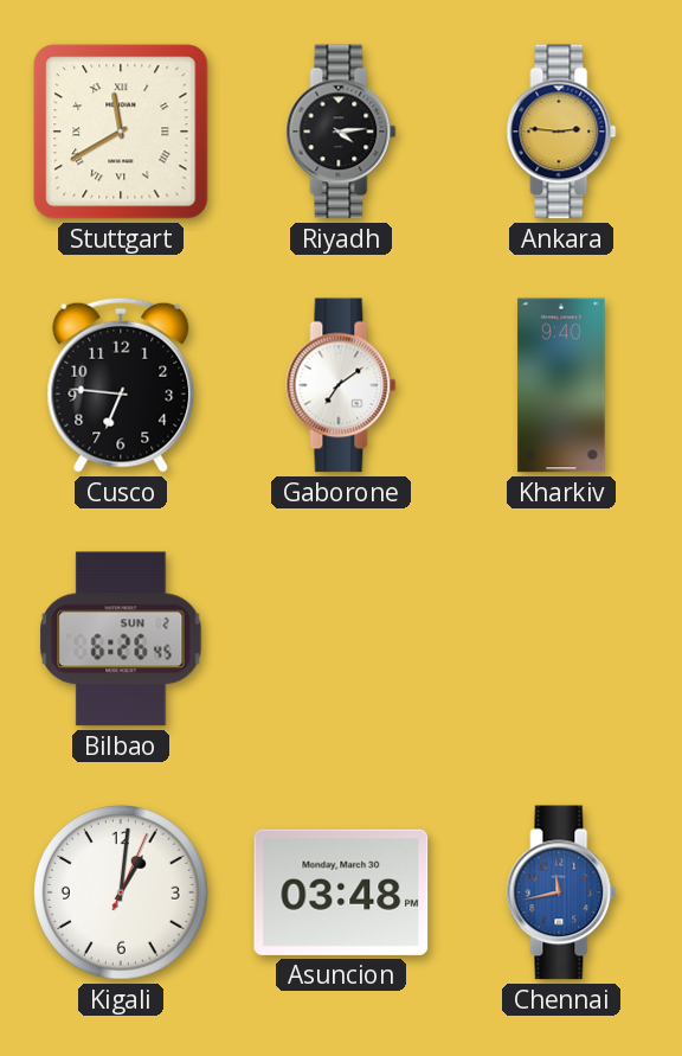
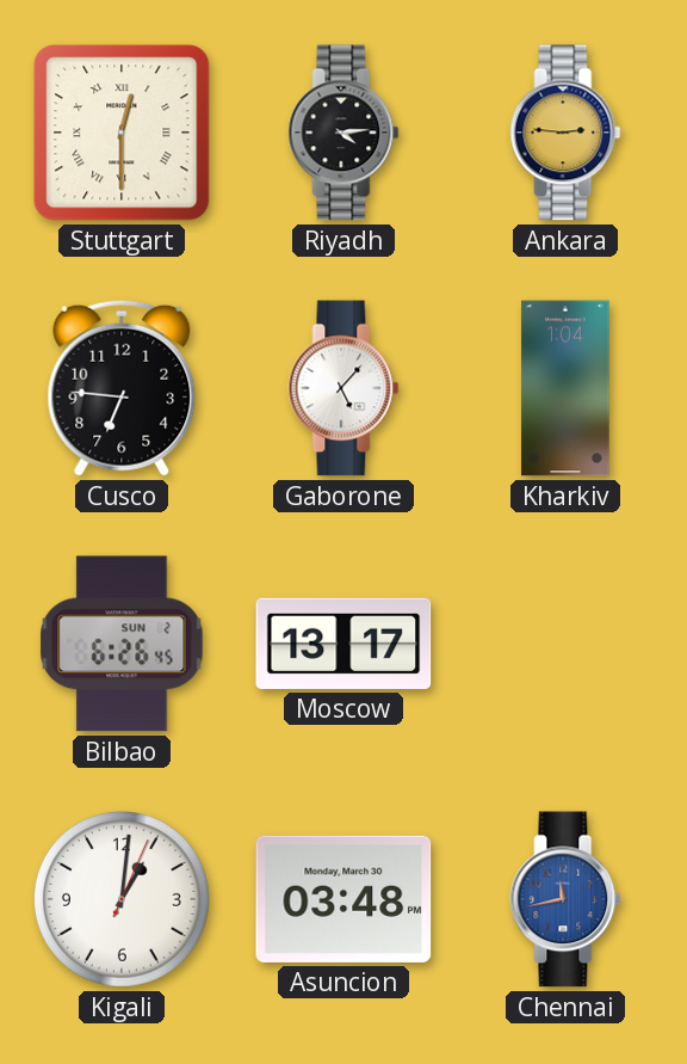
Stuttgart: 11:40 -> 12:30 (122, 133)
Gaborone: 7:09 -> 5:07 (343, 388)
Kharkiv: 9:40 -> 1:04 (565, 388)
Moscow: none -> 13:17 (343, 644)
